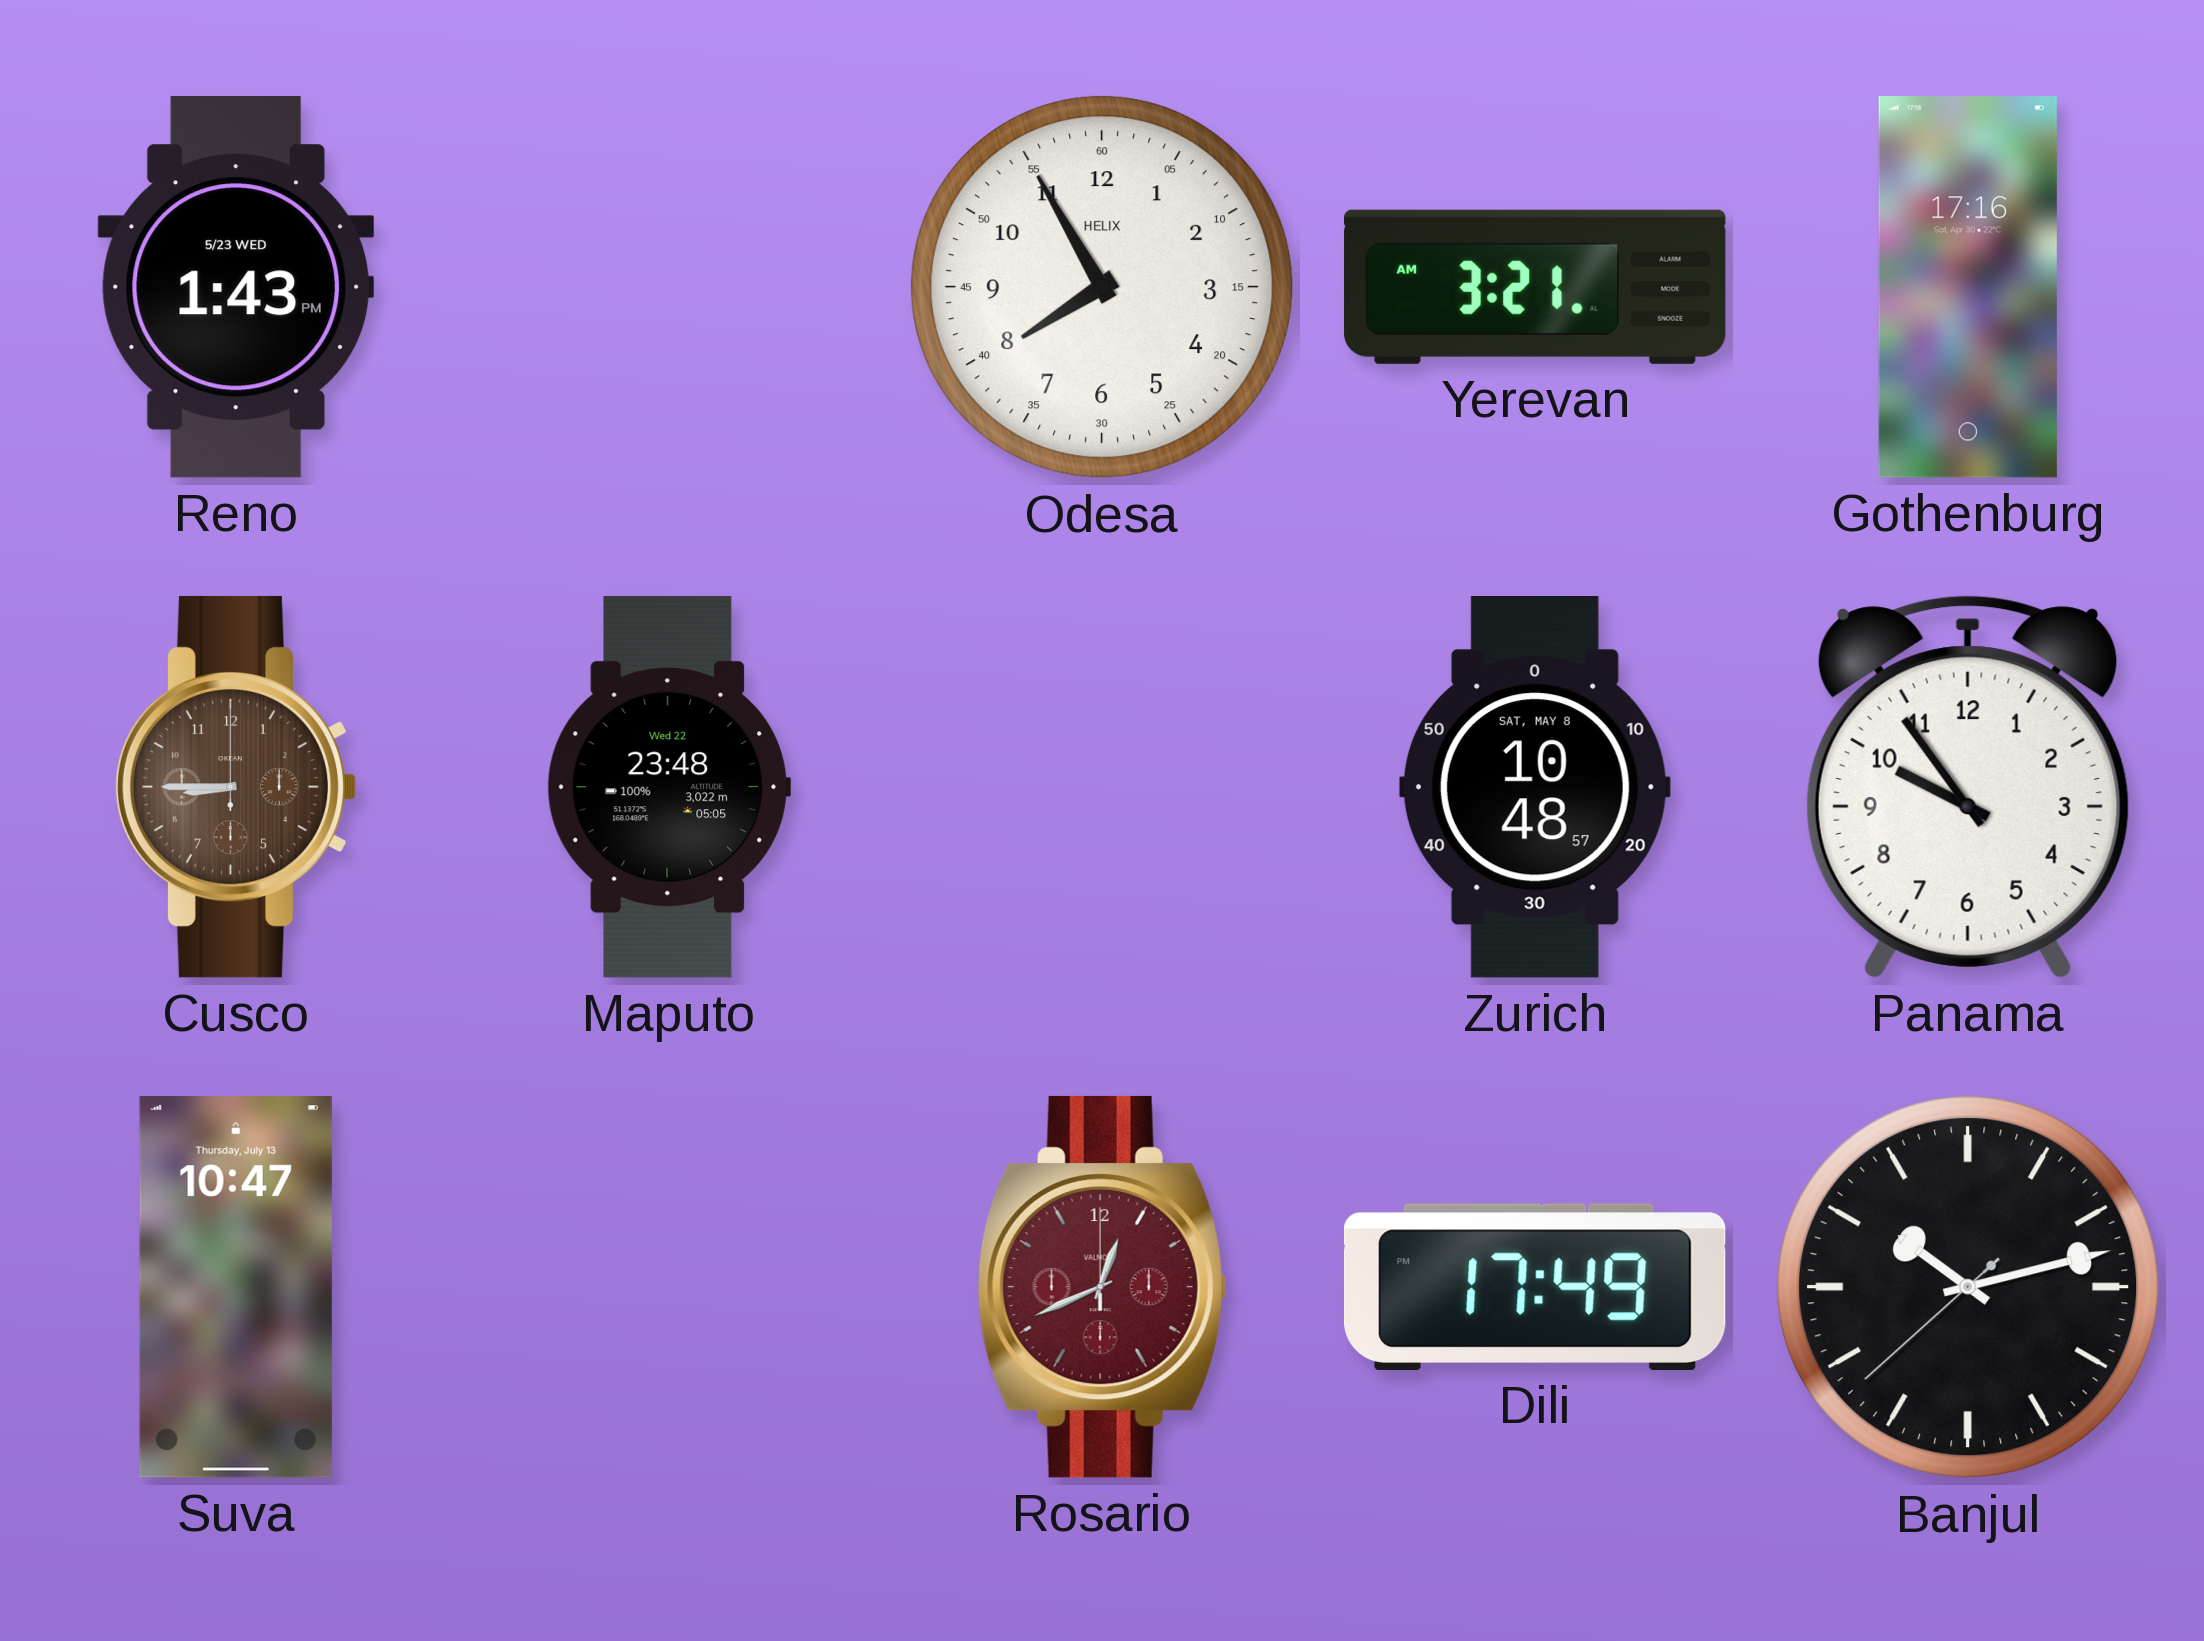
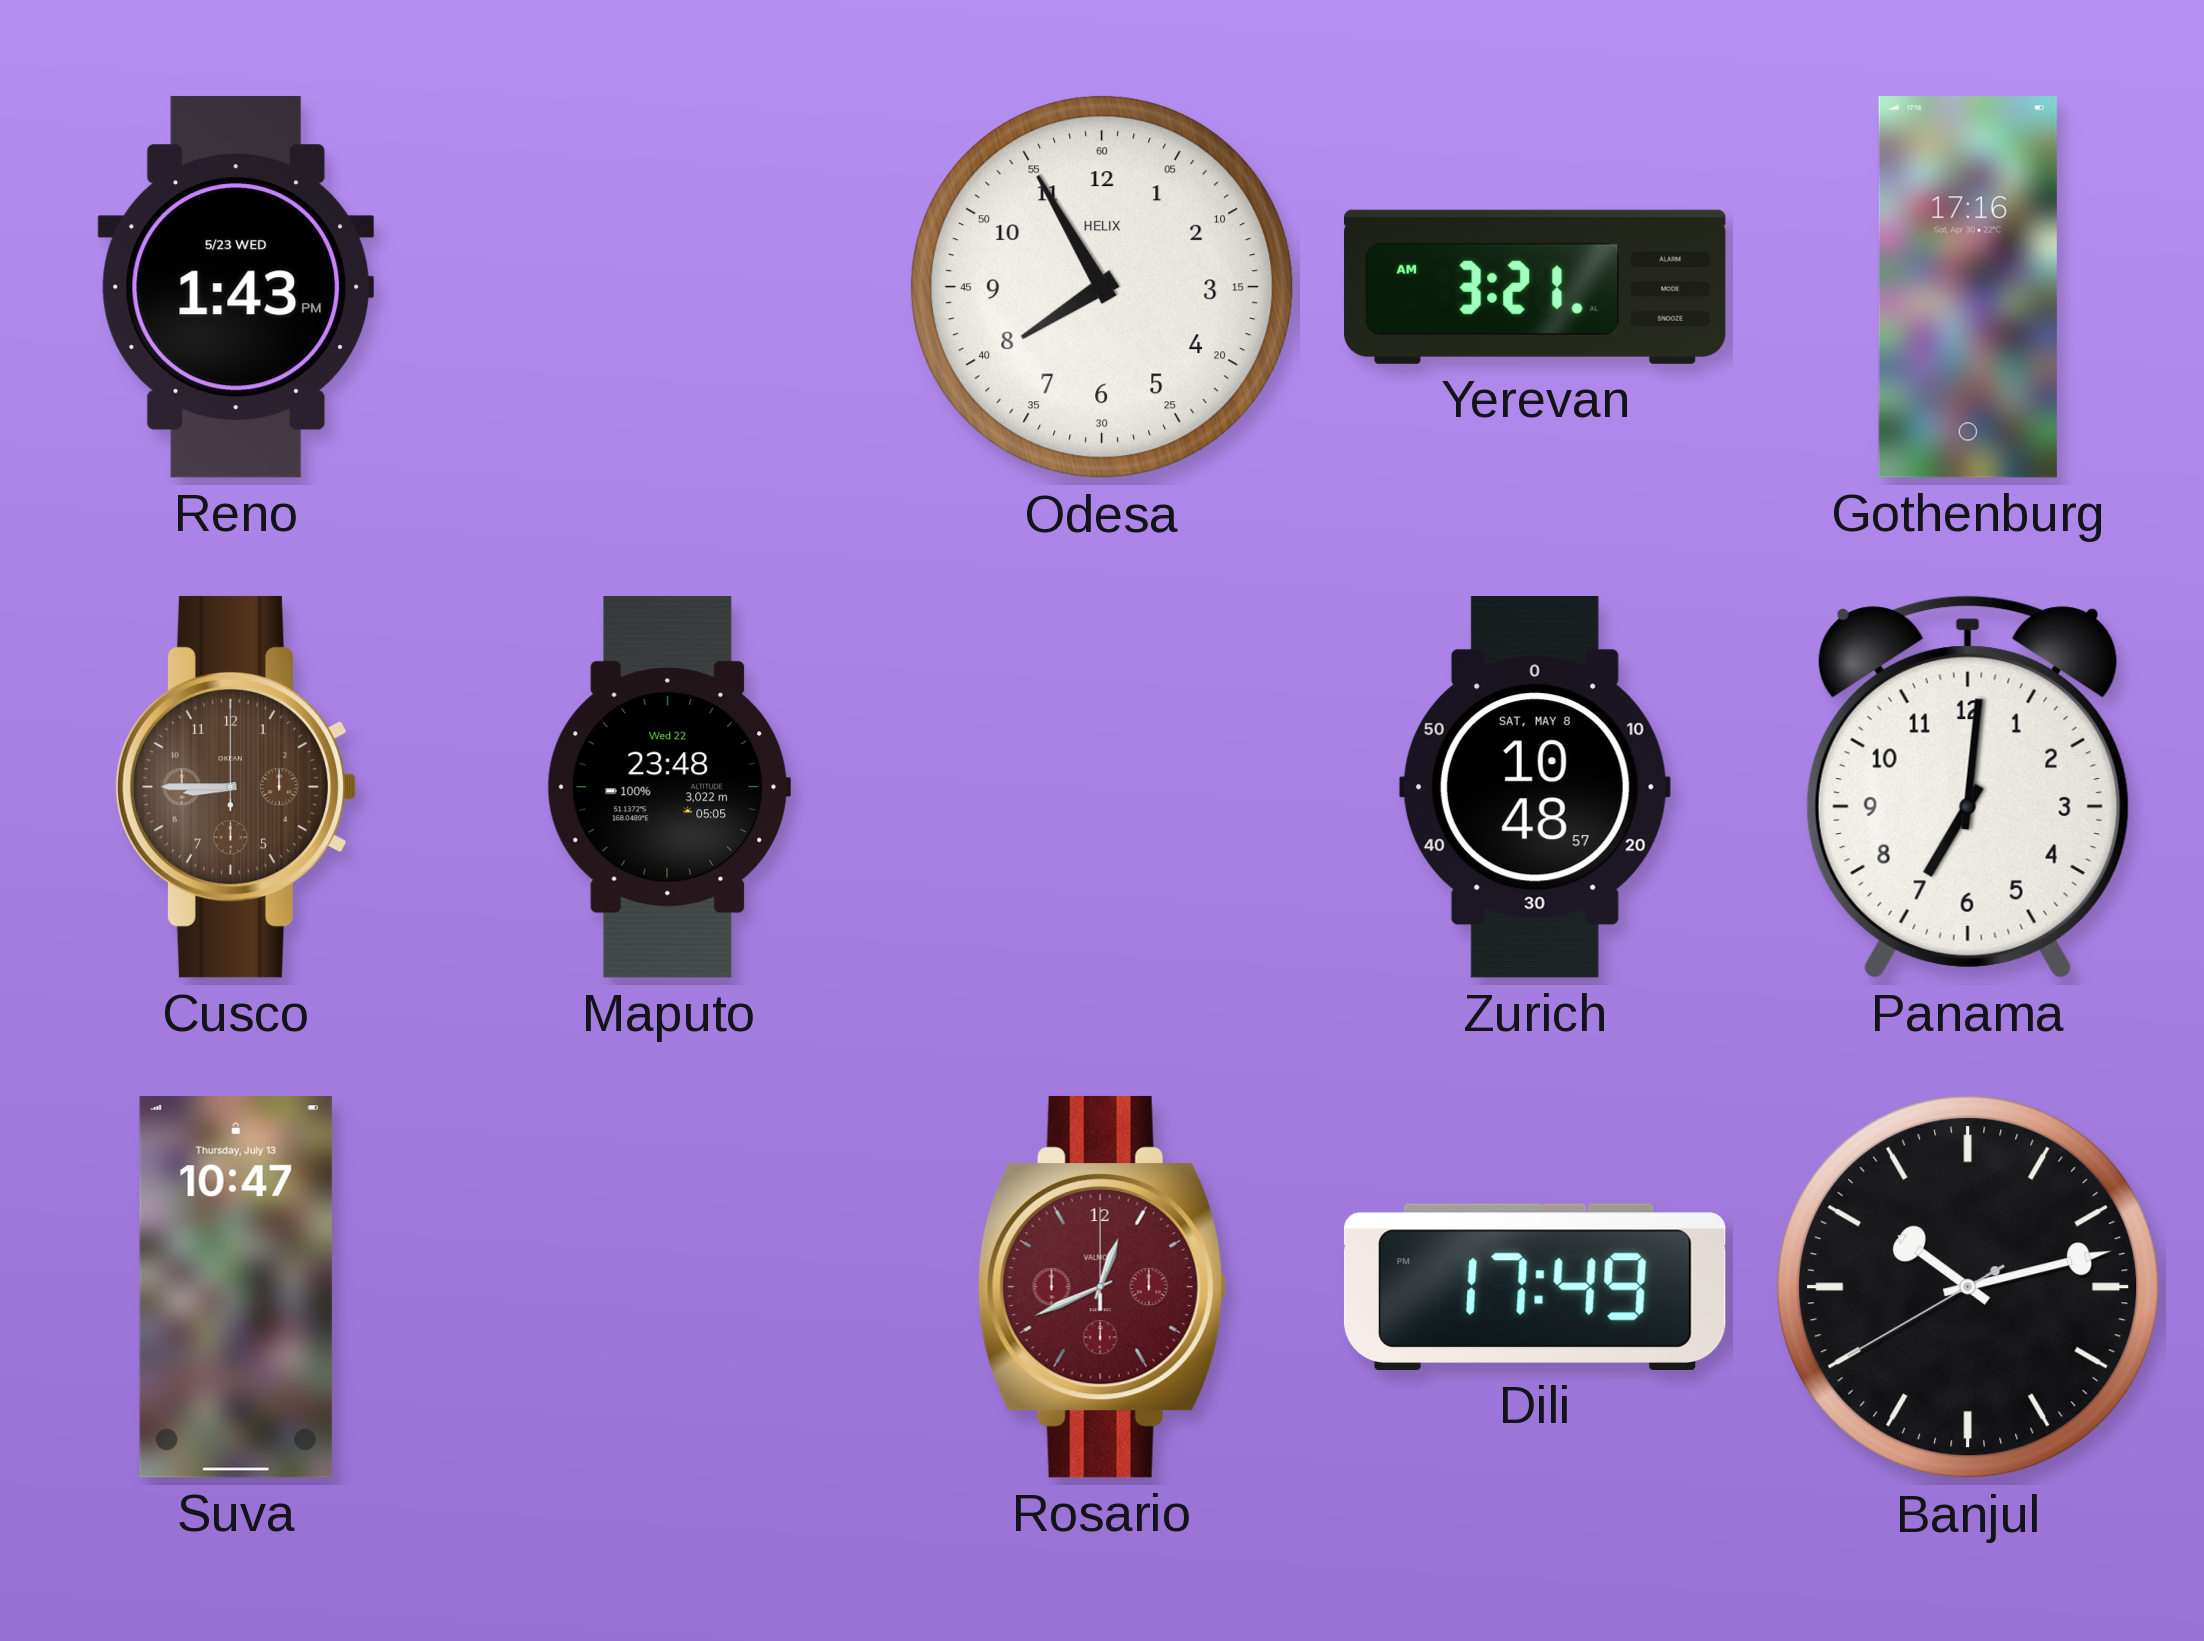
Panama: 9:54 -> 7:01 (1968, 787)
Banjul: 10:12:38 -> 10:12:40 (1968, 1287)
